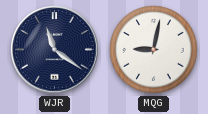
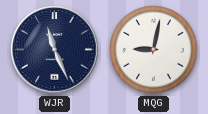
WJR: 11:21 -> 11:26 (55, 50)
